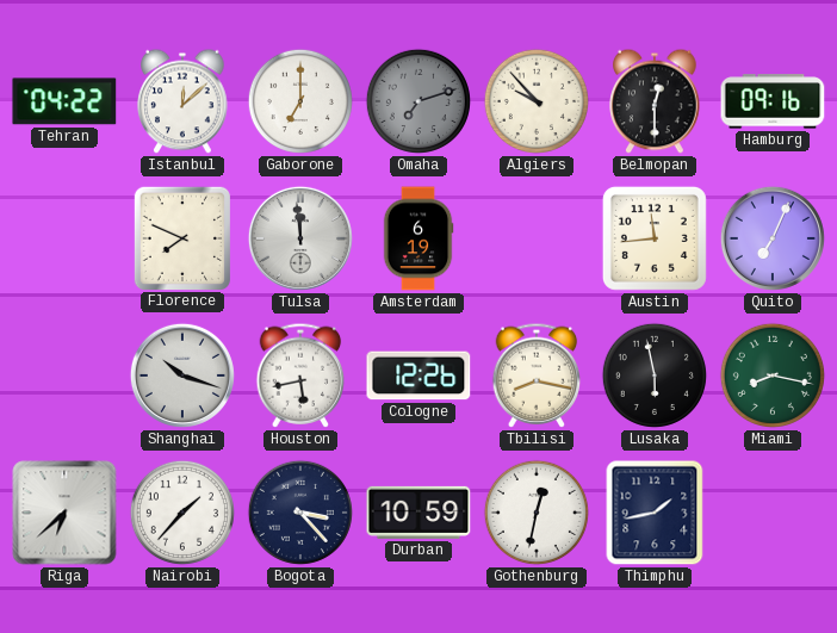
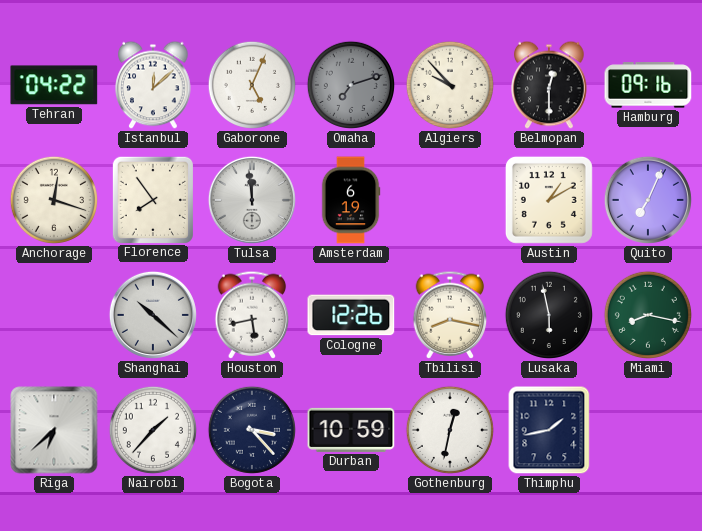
Gaborone: 7:00 -> 5:04 (252, 85)
Anchorage: none -> 12:18 (54, 200)
Florence: 7:49 -> 7:54 (153, 199)
Austin: 11:44 -> 1:10 (549, 200)
Shanghai: 10:18 -> 10:22 (153, 315)
